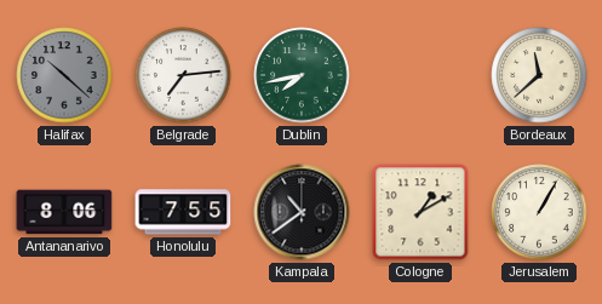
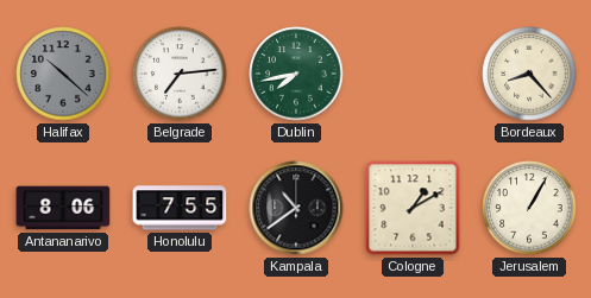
Bordeaux: 11:38 -> 8:23 (529, 74)
